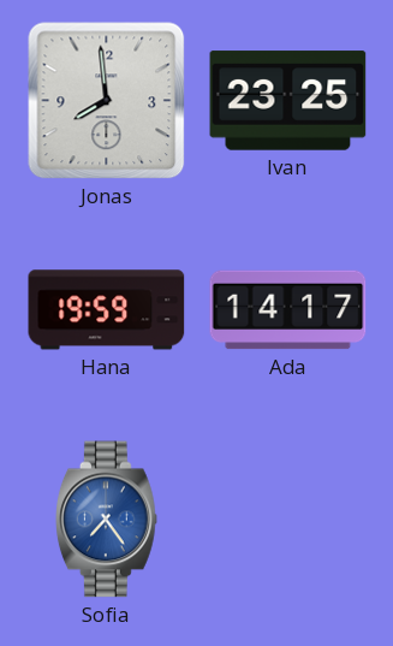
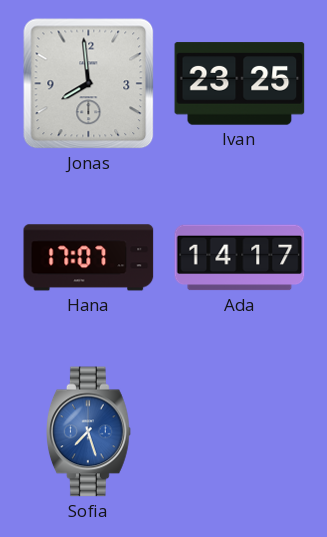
Hana: 19:59 -> 17:07 (89, 258)
Sofia: 7:24 -> 7:27 (89, 432)
